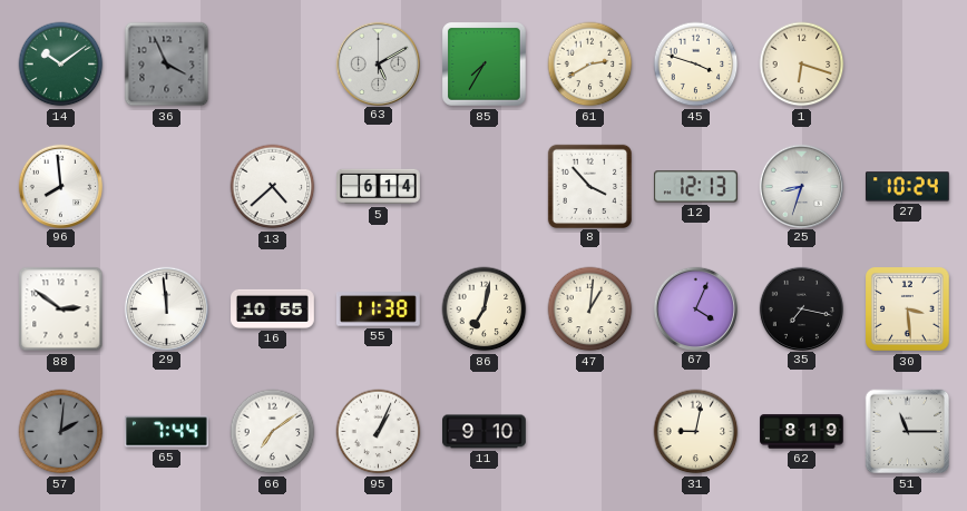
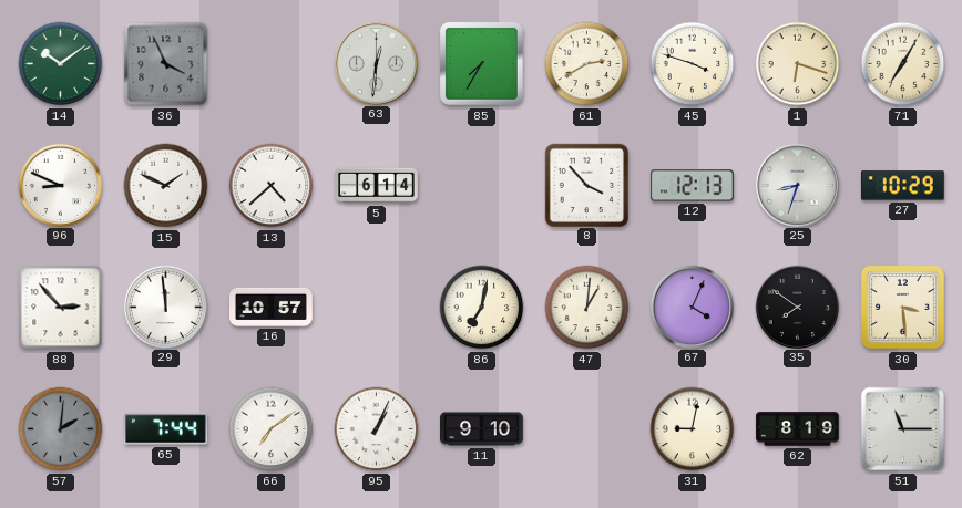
63: 5:10 -> 12:31 (376, 63)
71: none -> 7:05 (903, 64)
96: 7:59 -> 8:49 (60, 185)
15: none -> 1:49 (166, 186)
27: 10:24 -> 10:29 (902, 186)
88: 2:51 -> 2:53 (61, 308)
16: 10:55 -> 10:57 (272, 307)
55: 11:38 -> none (378, 309)
35: 7:17 -> 7:51 (797, 307)
